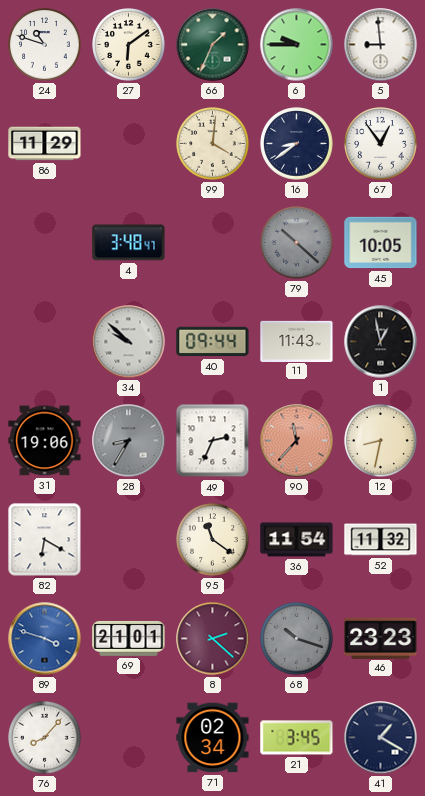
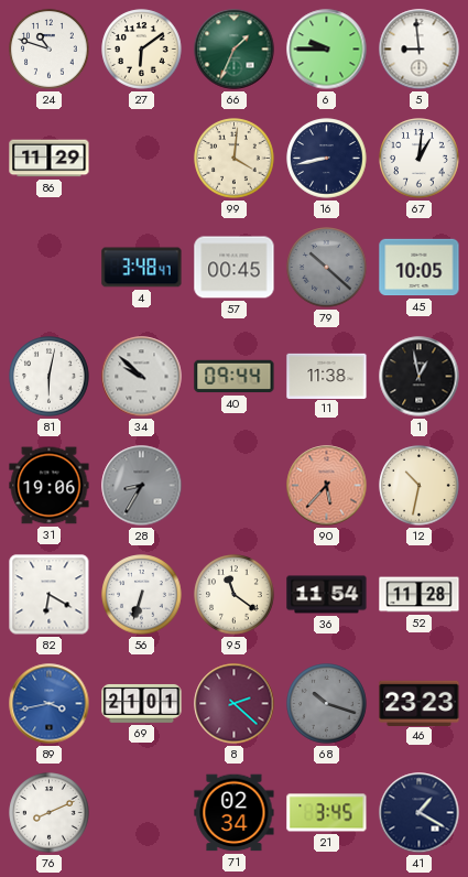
16: 8:39 -> 8:43 (327, 159)
67: 12:54 -> 1:01 (420, 159)
57: none -> 00:45 (235, 268)
81: none -> 6:02 (50, 377)
11: 11:43 -> 11:38 (327, 376)
49: 2:34 -> none (213, 441)
90: 11:37 -> 5:37 (327, 486)
12: 8:32 -> 10:32 (420, 486)
56: none -> 6:33 (142, 595)
52: 11:32 -> 11:28 (420, 595)
89: 3:48 -> 3:43 (50, 704)
76: 8:07 -> 8:11 (50, 813)
